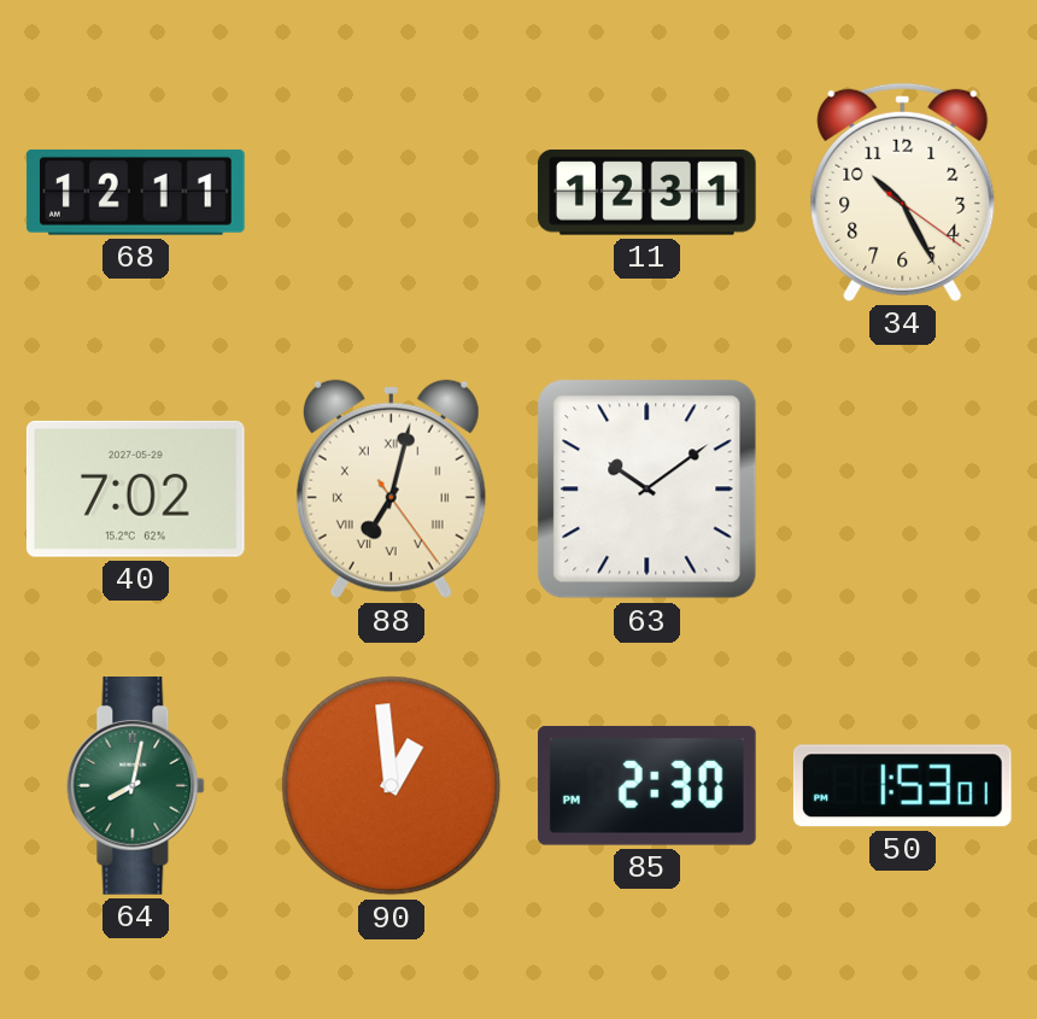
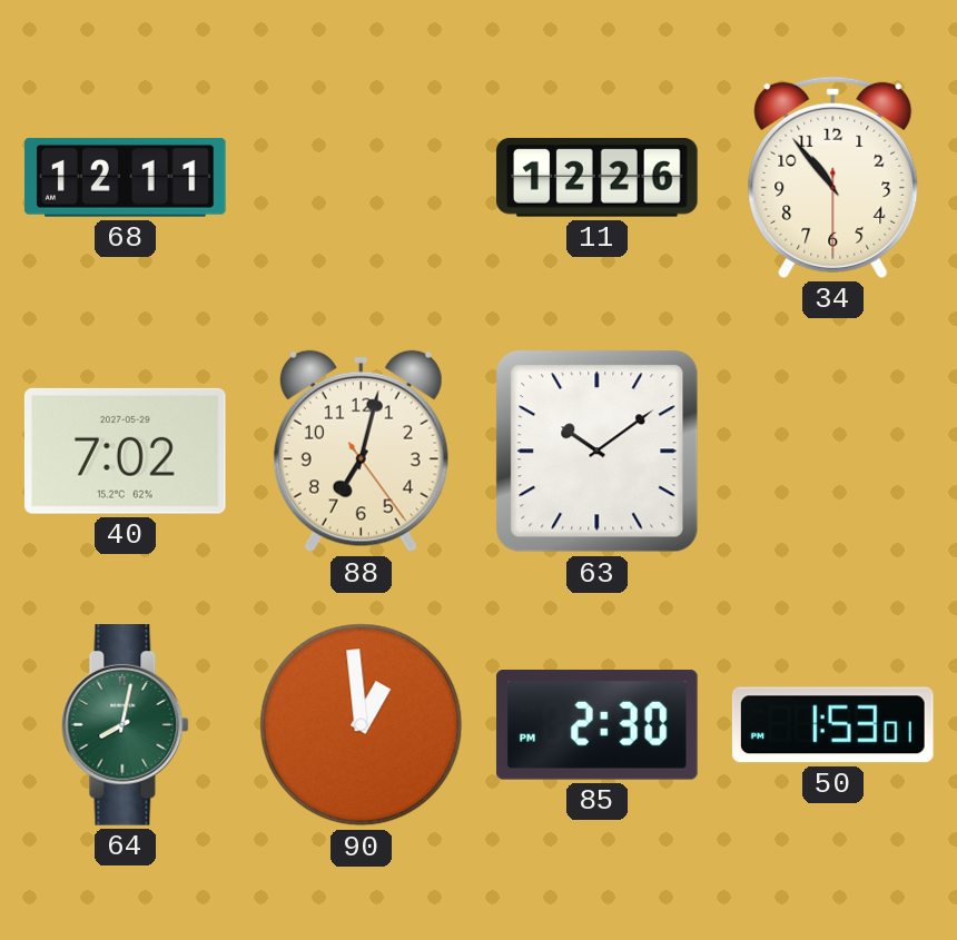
11: 12:31 -> 12:26 (598, 178)
34: 10:25 -> 10:53 (833, 177)
88 numerals: Roman -> Arabic (361, 452)
